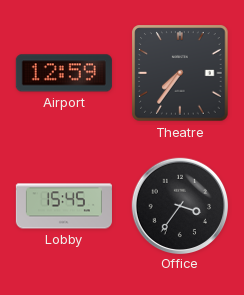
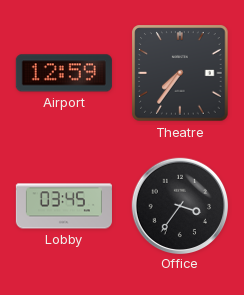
Lobby: 15:45 -> 03:45 (64, 206)
